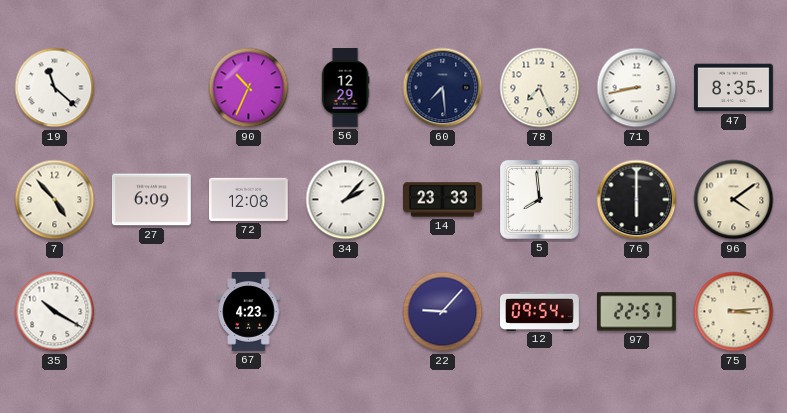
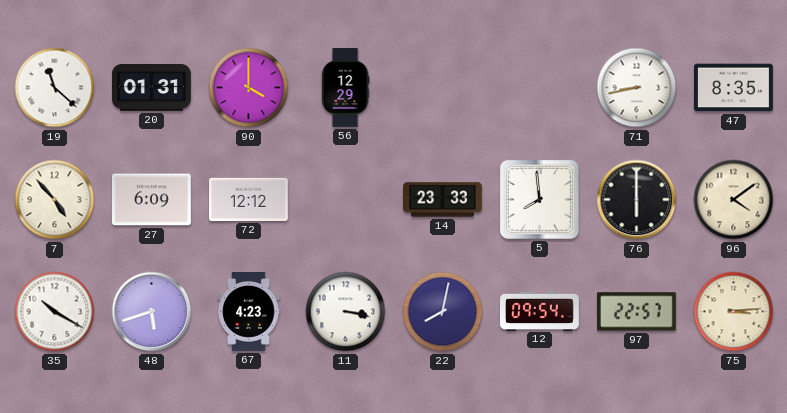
20: none -> 01:31 (152, 88)
90: 10:34 -> 4:00 (249, 88)
60: 7:29 -> none (443, 88)
78: 7:26 -> none (540, 88)
72: 12:08 -> 12:12 (249, 199)
34: 2:07 -> none (346, 200)
48: none -> 5:42 (152, 312)
11: none -> 3:17 (346, 312)
22: 9:07 -> 8:02 (443, 312)
